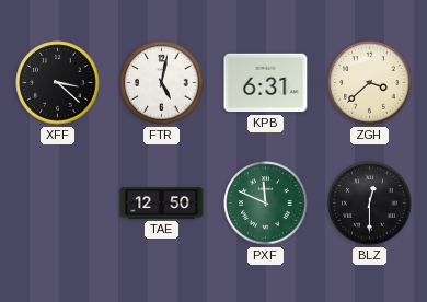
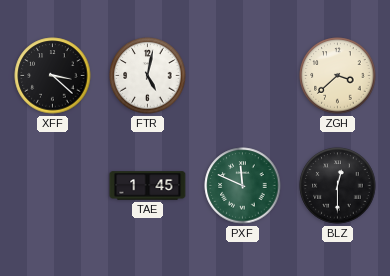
KPB: 6:31 -> none (266, 83)
TAE: 12:50 -> 1:45 (148, 186)
